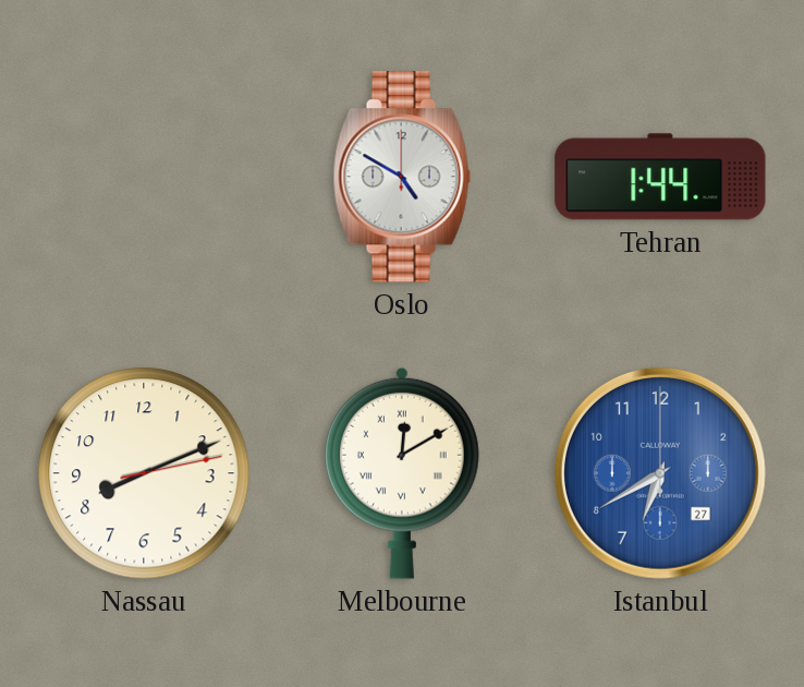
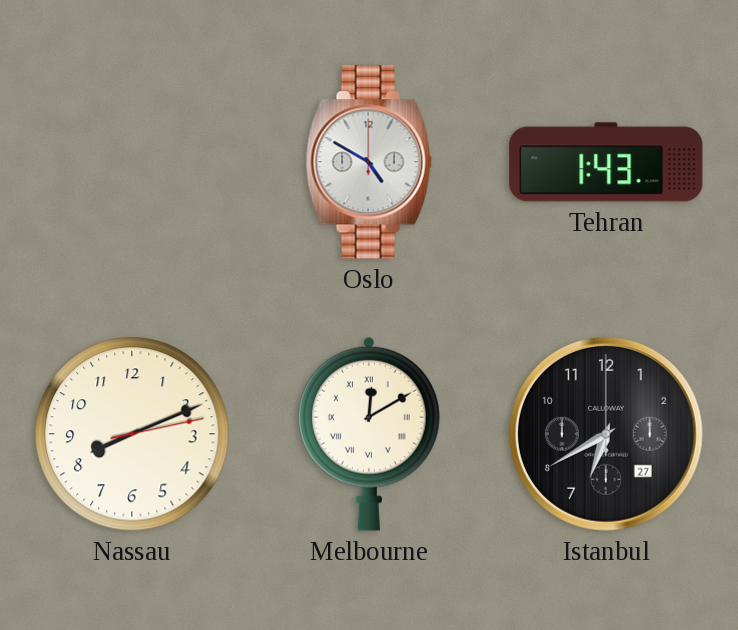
Tehran: 1:44 -> 1:43 (606, 162)
Istanbul dial: blue -> black (606, 434)
